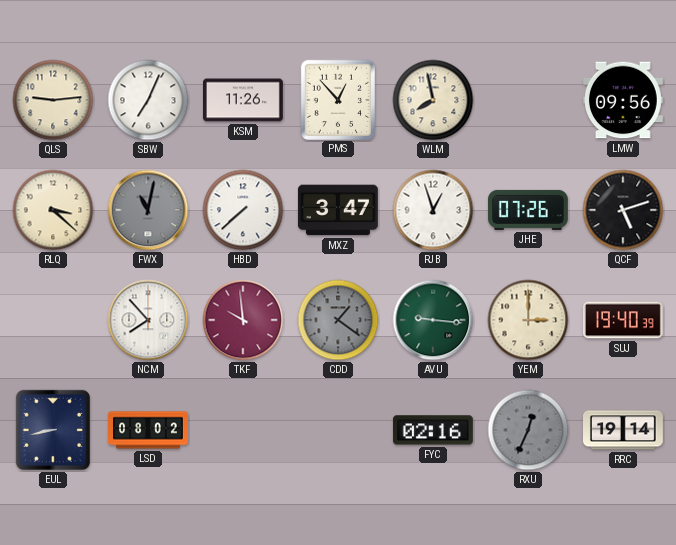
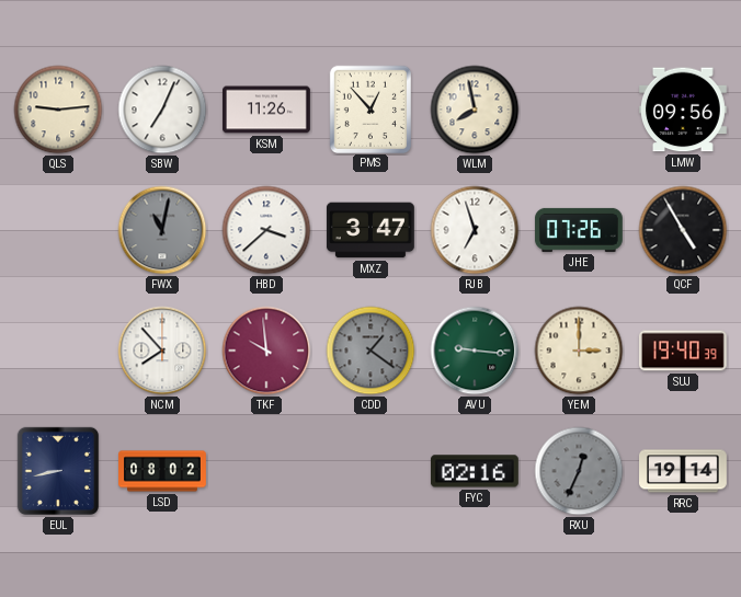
RLQ: 3:22 -> none (53, 210)
HBD: 7:38 -> 3:38 (266, 230)
RJB: 12:57 -> 6:57 (475, 230)
QCF: 5:12 -> 4:55 (683, 230)
